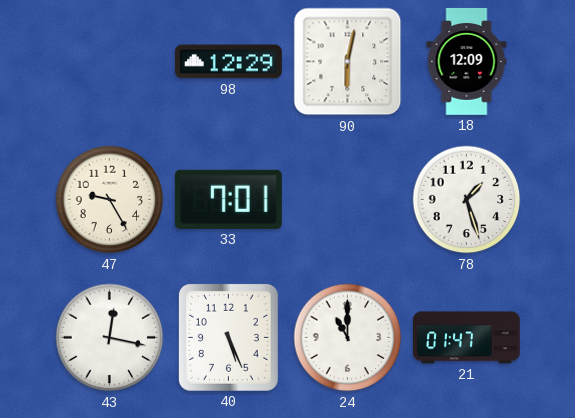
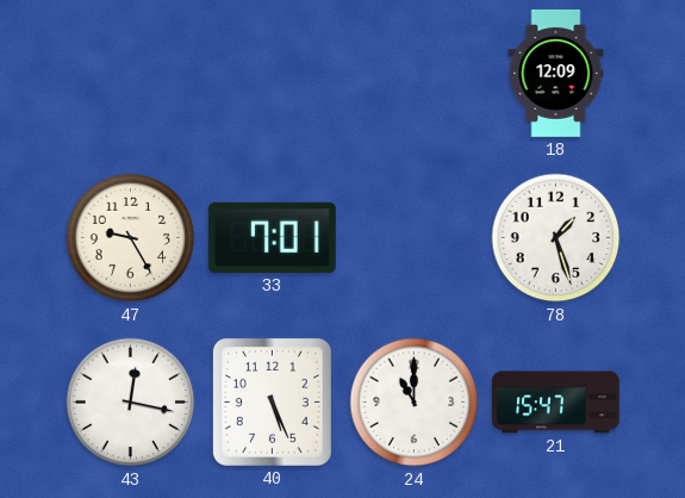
98: 12:29 -> none (228, 62)
90: 6:02 -> none (348, 62)
21: 01:47 -> 15:47 (556, 403)
